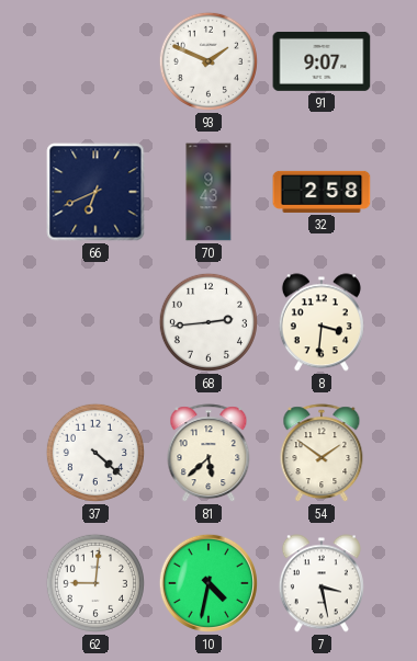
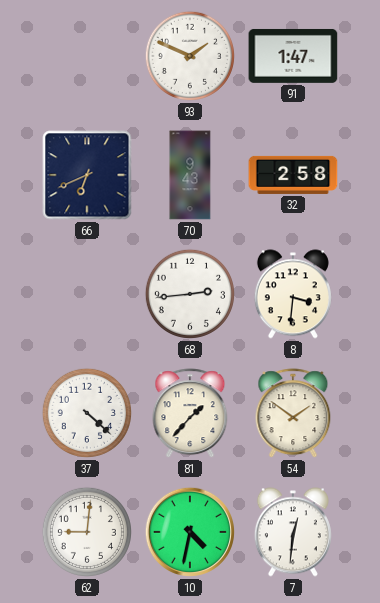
91: 9:07 -> 1:47 (293, 56)
81: 5:38 -> 1:37 (190, 414)
7: 3:28 -> 12:31 (293, 532)
